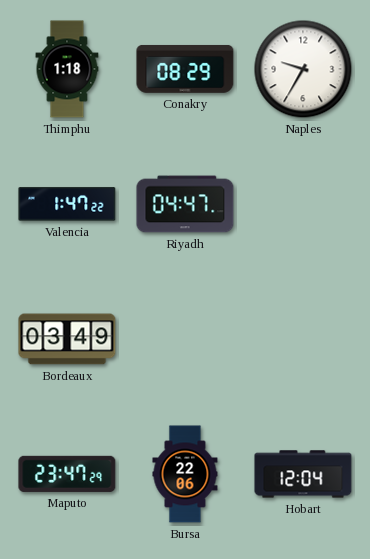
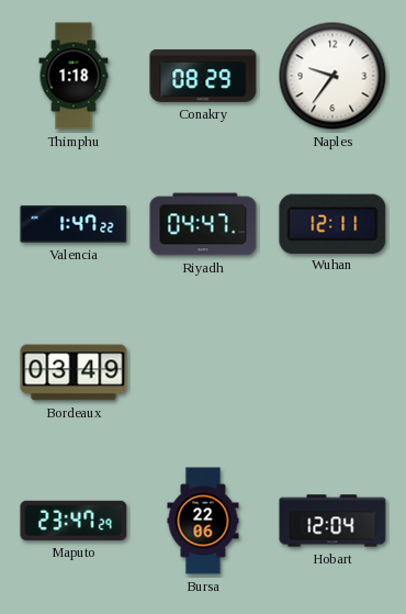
Naples: 9:35 -> 9:36 (332, 76)
Wuhan: none -> 12:11 (332, 223)
